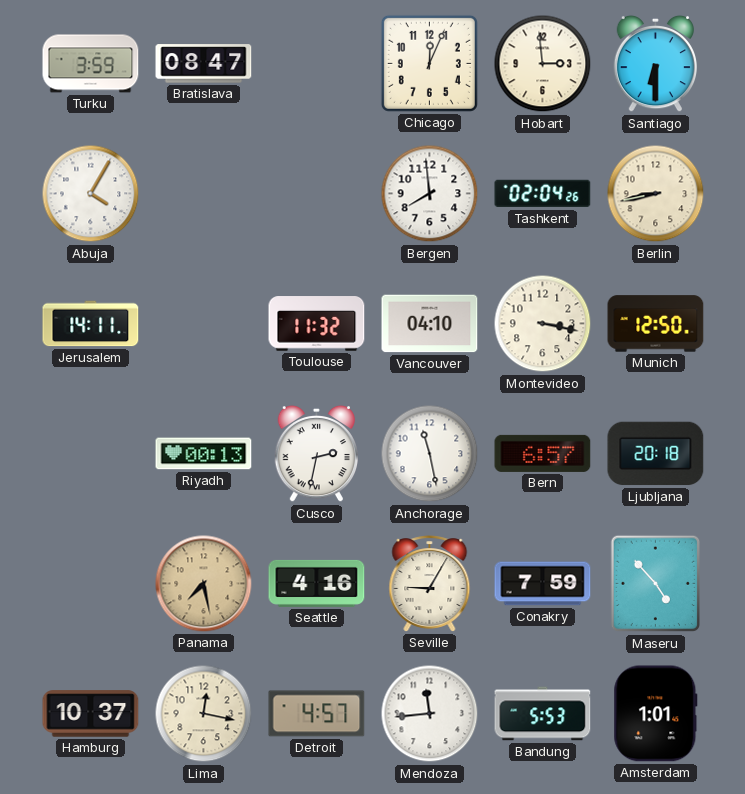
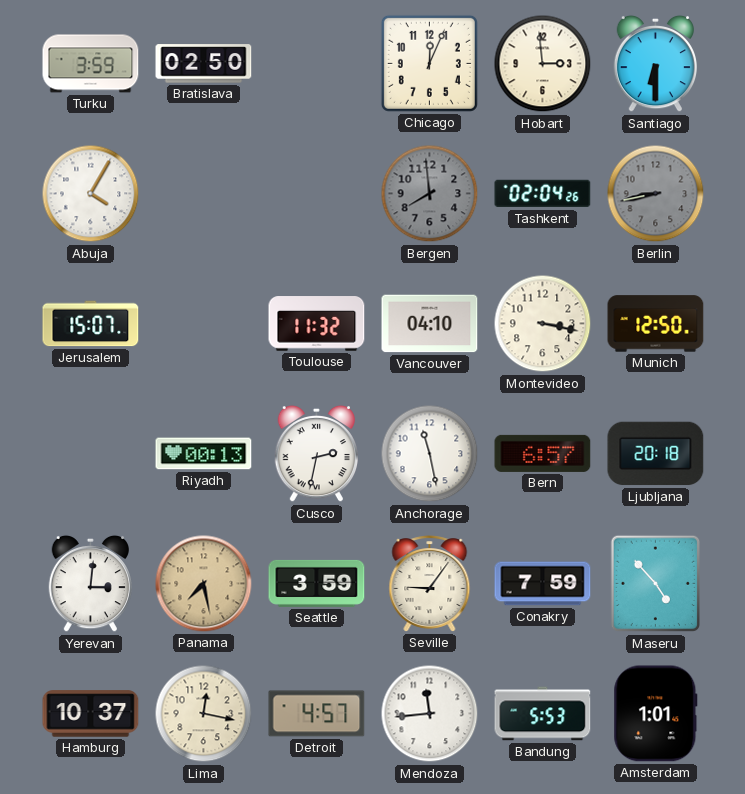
Bratislava: 08:47 -> 02:50 (204, 64)
Bergen dial: white -> grey (430, 194)
Berlin dial: cream -> grey (656, 194)
Jerusalem: 14:11 -> 15:07 (91, 324)
Yerevan: none -> 3:01 (90, 584)
Seattle: 4:16 -> 3:59 (317, 583)
Seville: 9:05 -> 9:06 (430, 584)
